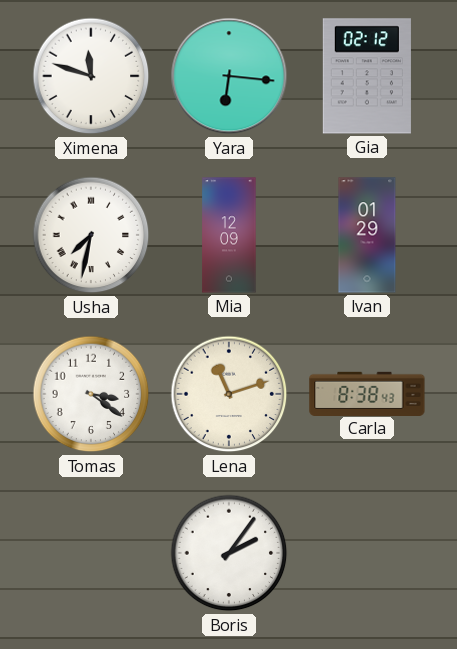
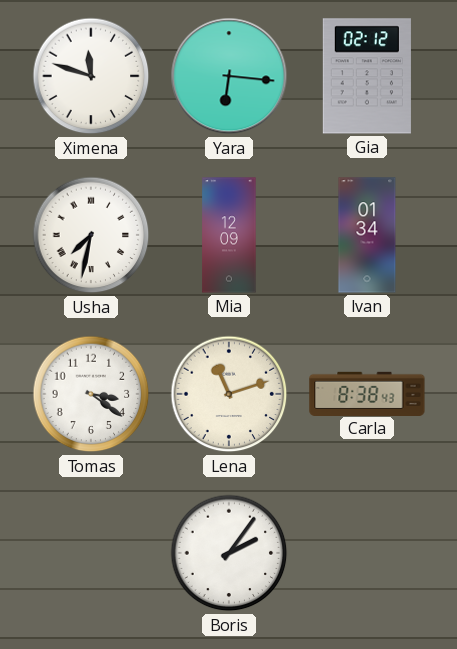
Ivan: 01:29 -> 01:34 (367, 235)
